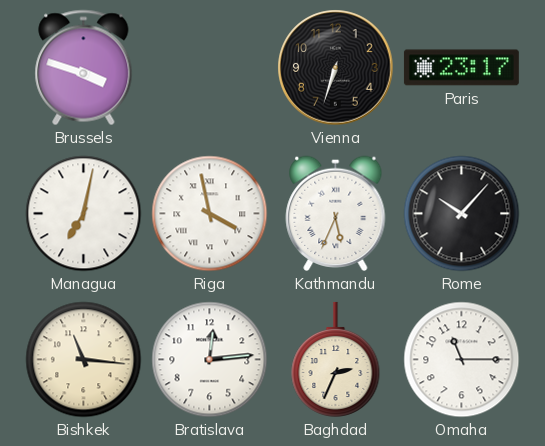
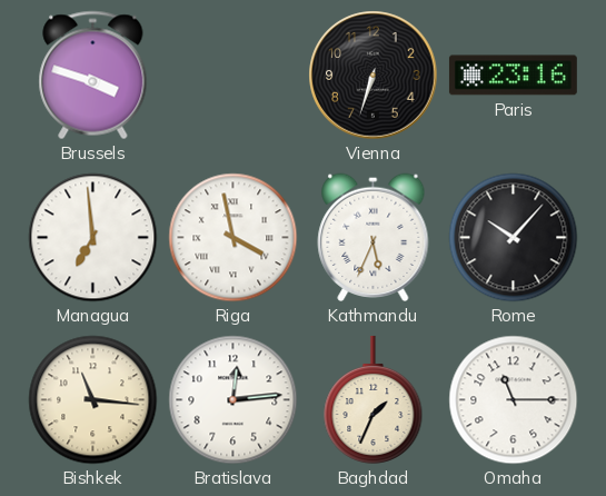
Paris: 23:17 -> 23:16 (513, 76)
Managua: 7:02 -> 6:59 (93, 238)
Baghdad: 2:34 -> 1:34 (374, 399)
